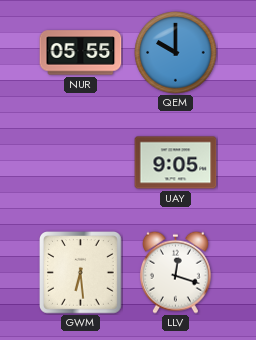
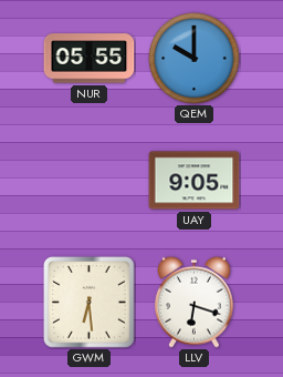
LLV: 12:18 -> 6:18 (193, 302)
